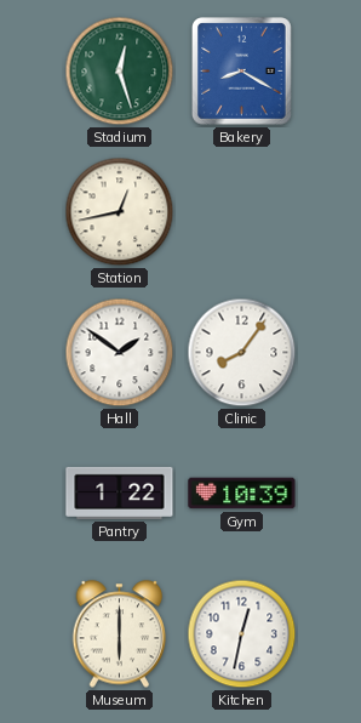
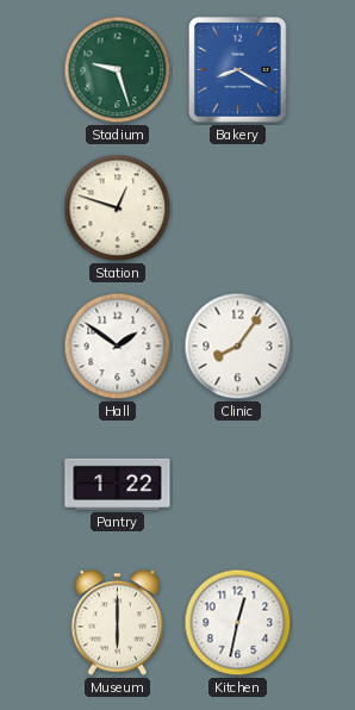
Stadium: 12:27 -> 9:27 (118, 70)
Station: 12:43 -> 12:48 (118, 208)
Gym: 10:39 -> none (242, 494)
